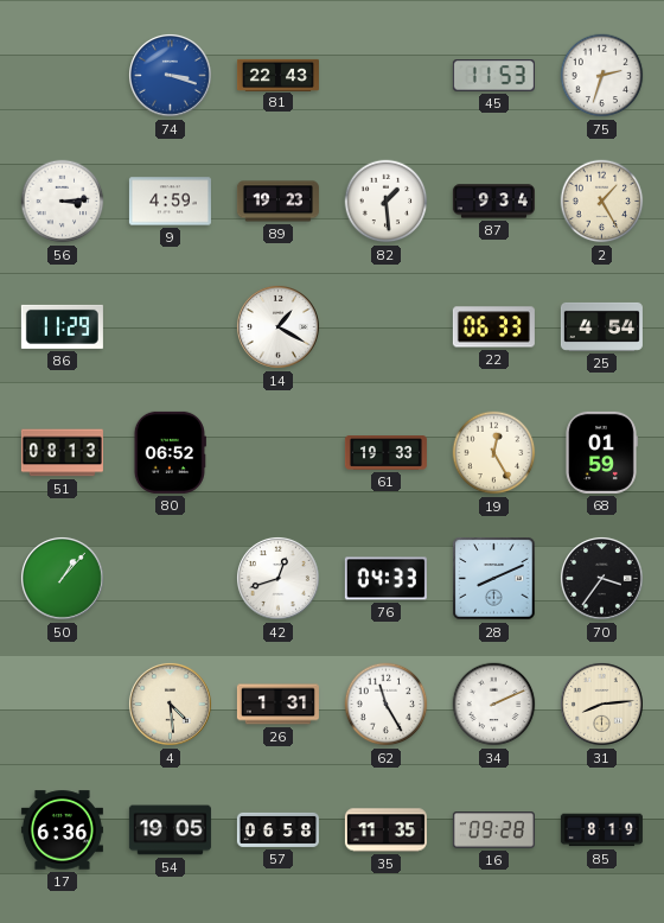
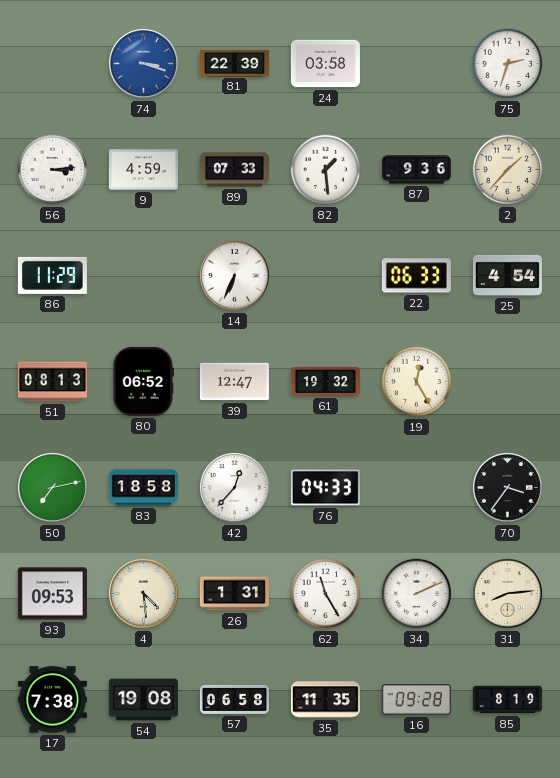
81: 22:43 -> 22:39 (234, 63)
24: none -> 03:58 (325, 64)
45: 11:53 -> none (493, 76)
89: 19:23 -> 07:33 (234, 170)
87: 9:34 -> 9:36 (416, 170)
2: 1:25 -> 1:37 (508, 170)
14: 1:20 -> 6:34 (235, 276)
39: none -> 12:47 (234, 382)
61: 19:33 -> 19:32 (325, 382)
68: 01:59 -> none (601, 452)
50: 1:07 -> 7:13 (53, 488)
83: none -> 18:58 (143, 488)
42: 12:42 -> 12:37 (235, 488)
28: 8:11 -> none (494, 579)
93: none -> 09:53 (52, 594)
17: 6:36 -> 7:38 (52, 700)
54: 19:05 -> 19:08 (143, 700)
